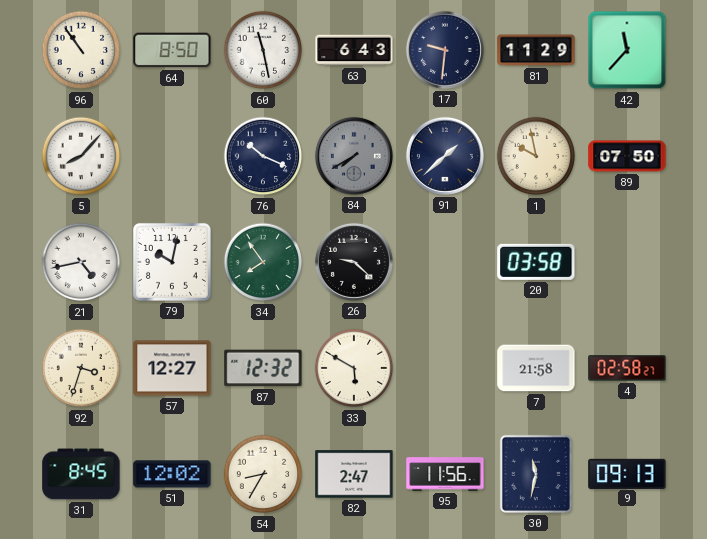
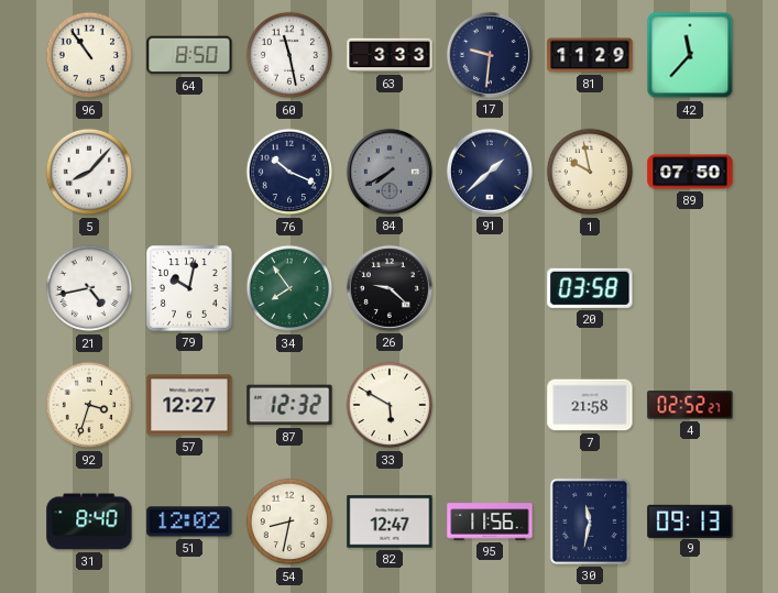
63: 6:43 -> 3:33 (390, 55)
4: 02:58 -> 02:52 (690, 405)
31: 8:45 -> 8:40 (89, 521)
54: 8:35 -> 8:32 (289, 521)
82: 2:47 -> 12:47 (390, 521)
